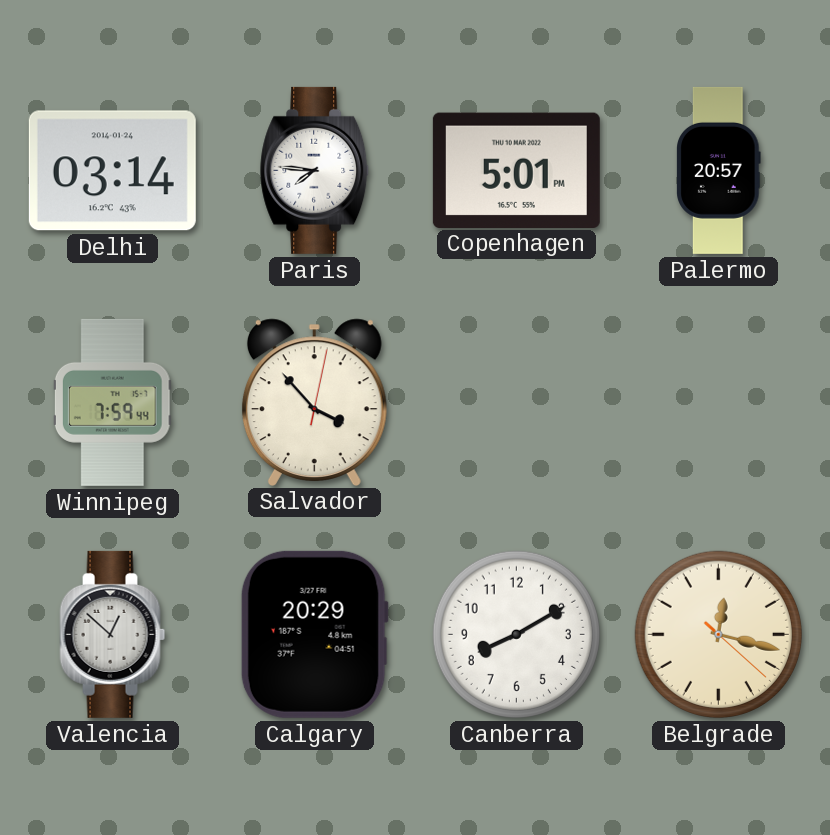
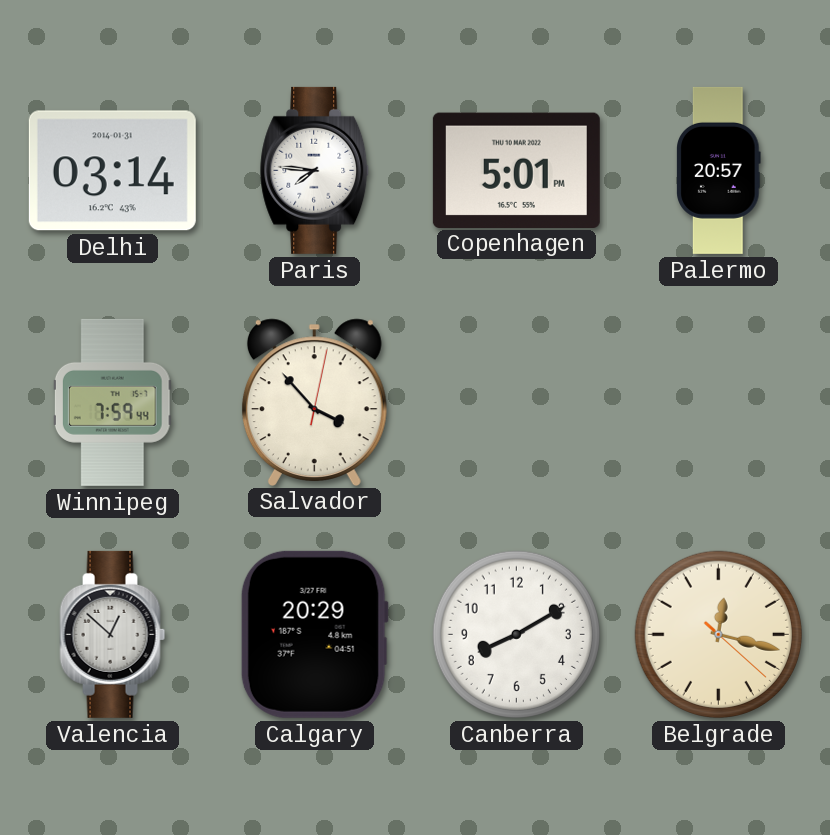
Delhi date: 2014-01-24 -> 2014-01-31 (112, 171)
